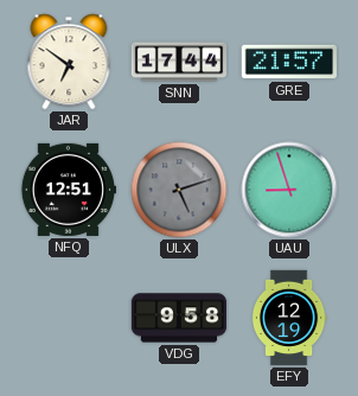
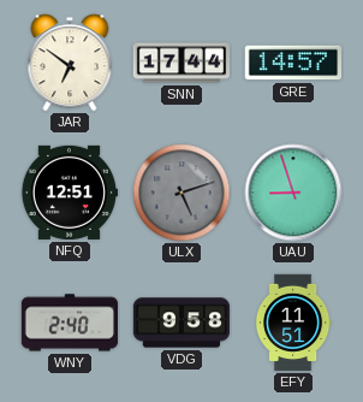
GRE: 21:57 -> 14:57 (292, 63)
WNY: none -> 2:40 (69, 323)
EFY: 12:19 -> 11:51 (293, 323)
